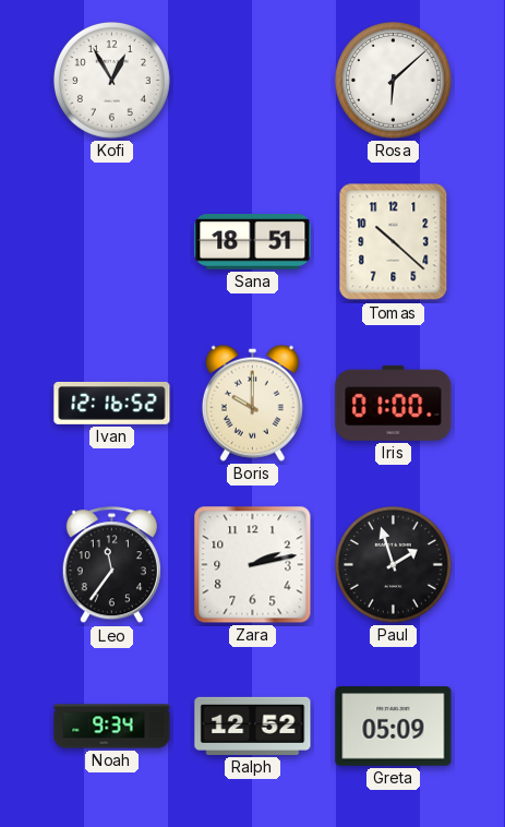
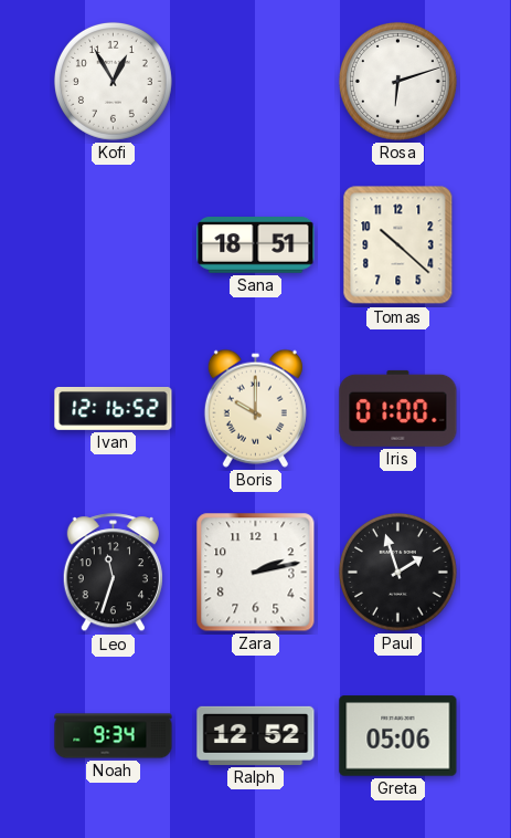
Rosa: 6:08 -> 6:12 (397, 81)
Leo: 11:36 -> 11:33 (113, 573)
Greta: 05:09 -> 05:06 (398, 736)
